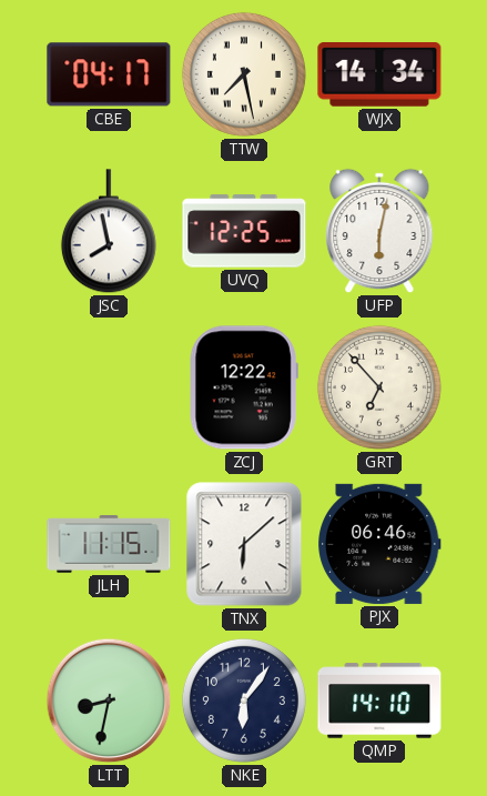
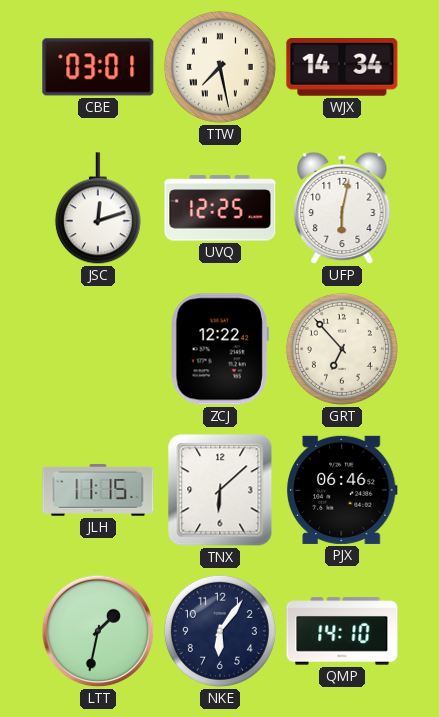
CBE: 04:17 -> 03:01 (98, 67)
JSC: 7:58 -> 12:12 (98, 209)
LTT: 8:32 -> 1:32 (98, 631)
